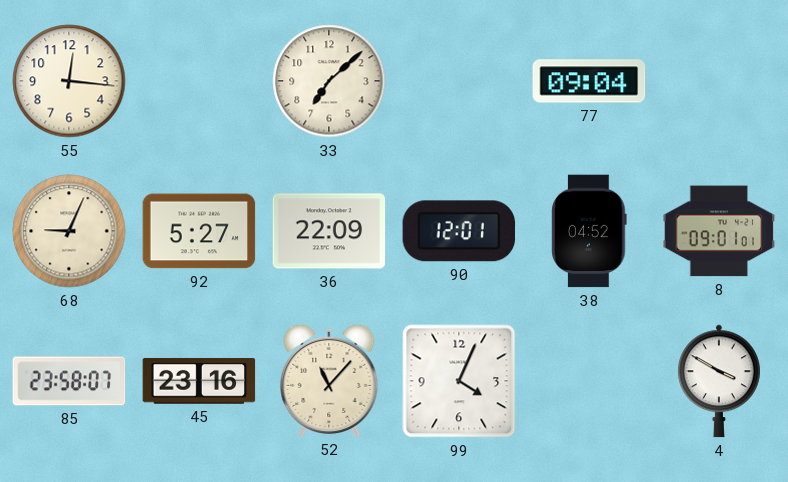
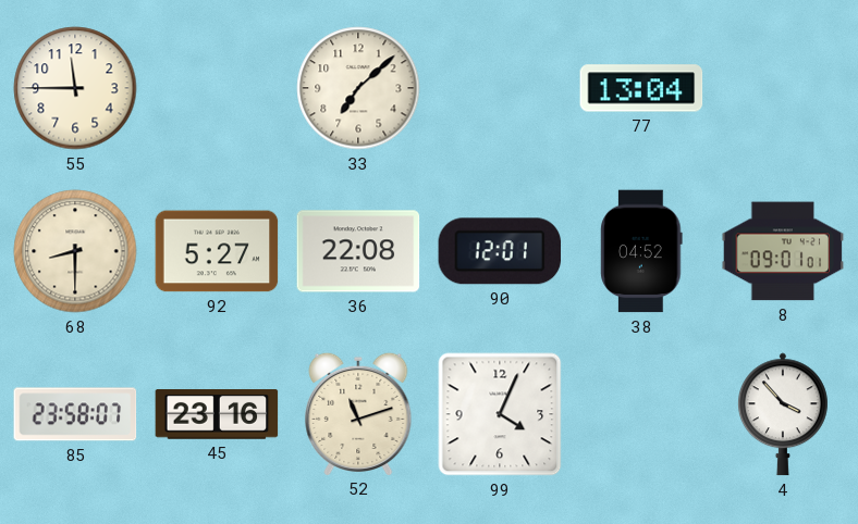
55: 12:16 -> 11:45 (75, 88)
77: 09:04 -> 13:04 (641, 88)
68: 9:04 -> 8:30 (75, 251)
36: 22:09 -> 22:08 (358, 251)
52: 11:07 -> 11:12 (358, 413)
4: 3:50 -> 3:53 (783, 414)
